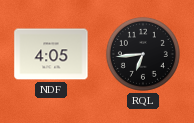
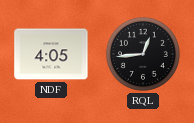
RQL: 6:44 -> 12:44 (143, 54)
